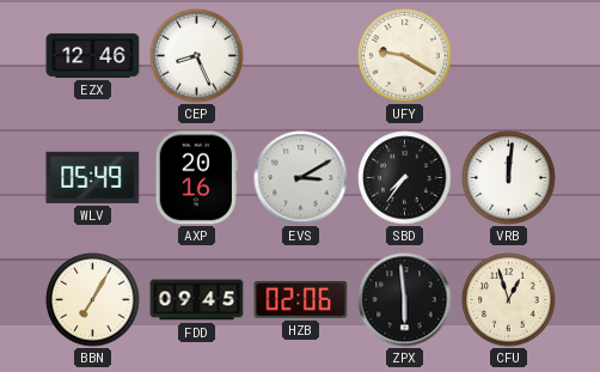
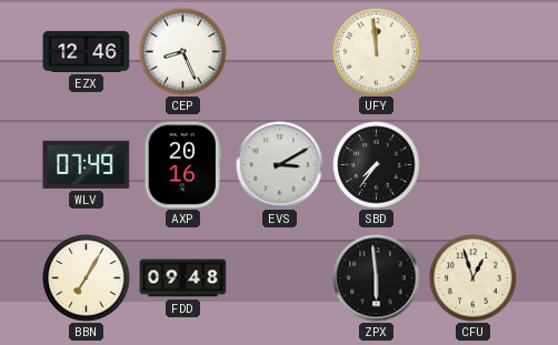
UFY: 9:20 -> 11:59 (377, 52)
WLV: 05:49 -> 07:49 (87, 164)
VRB: 12:01 -> none (509, 178)
FDD: 09:45 -> 09:48 (183, 278)
HZB: 02:06 -> none (301, 299)
